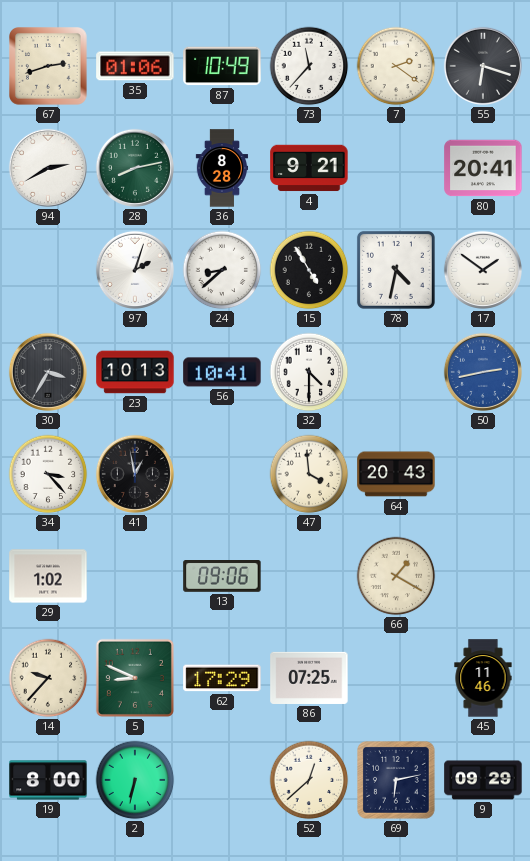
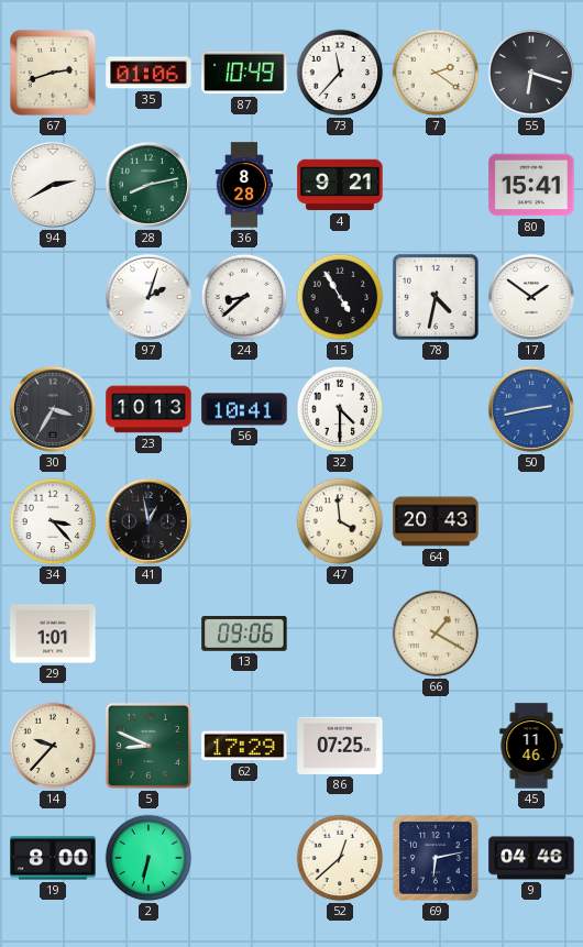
80: 20:41 -> 15:41 (531, 185)
29: 1:02 -> 1:01 (53, 634)
9: 09:29 -> 04:46 (531, 858)
